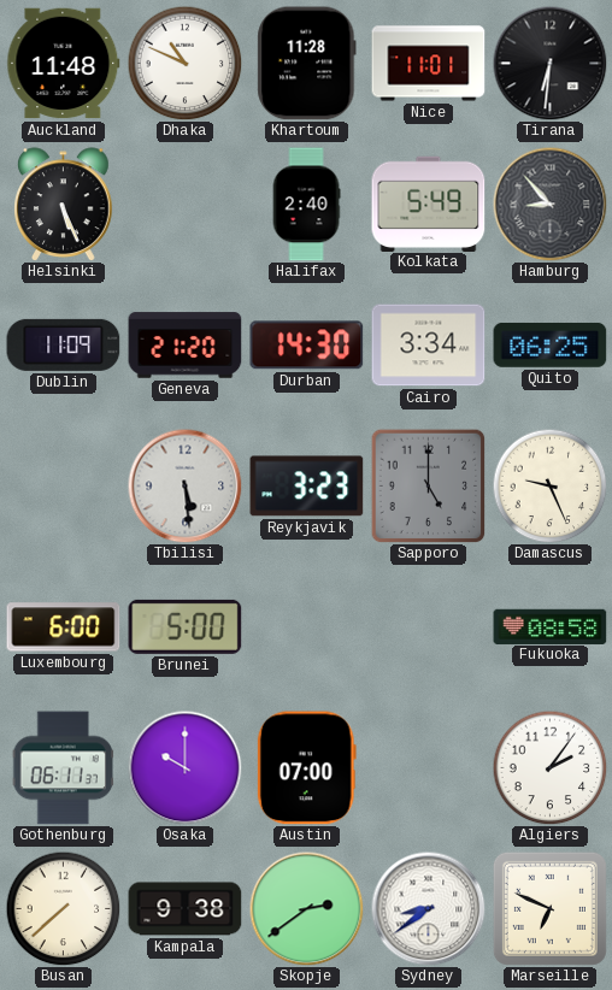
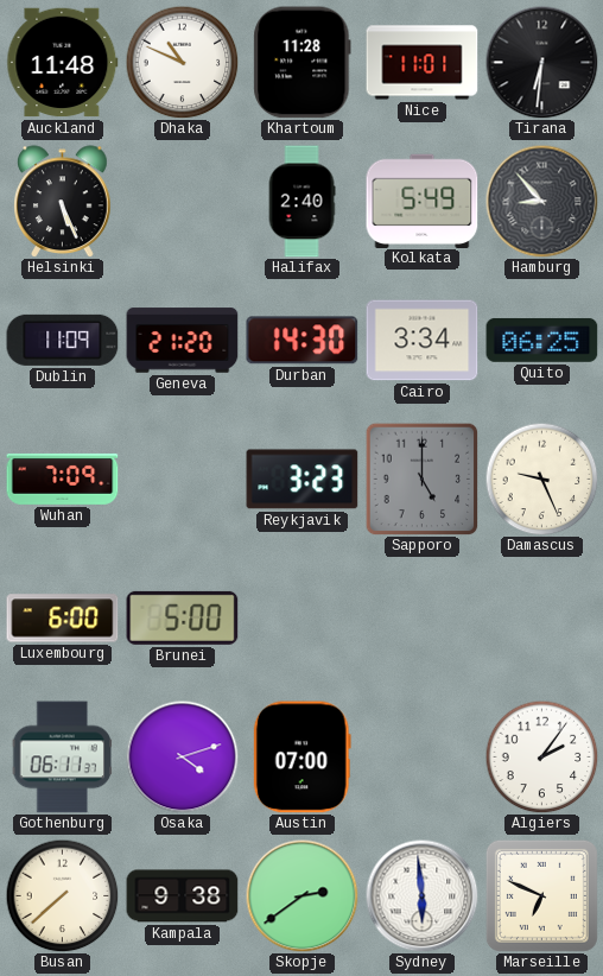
Wuhan: none -> 7:09 (63, 479)
Tbilisi: 5:29 -> none (184, 485)
Fukuoka: 08:58 -> none (551, 626)
Osaka: 10:00 -> 4:12 (182, 756)
Sydney: 8:39 -> 5:59 (421, 895)
